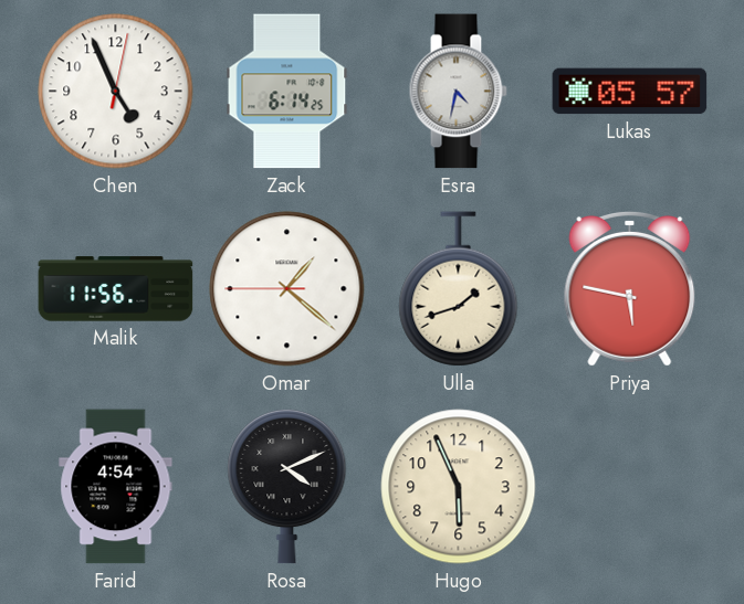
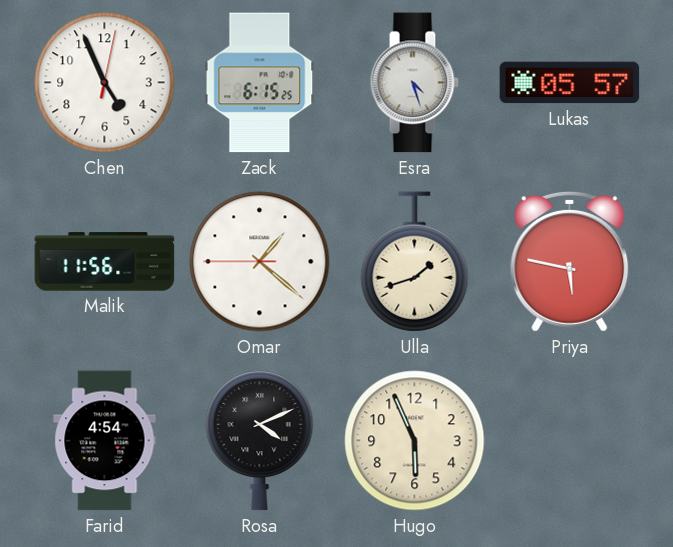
Zack: 6:14 -> 6:15 (260, 83)
Esra: 4:32 -> 4:27 (414, 83)
